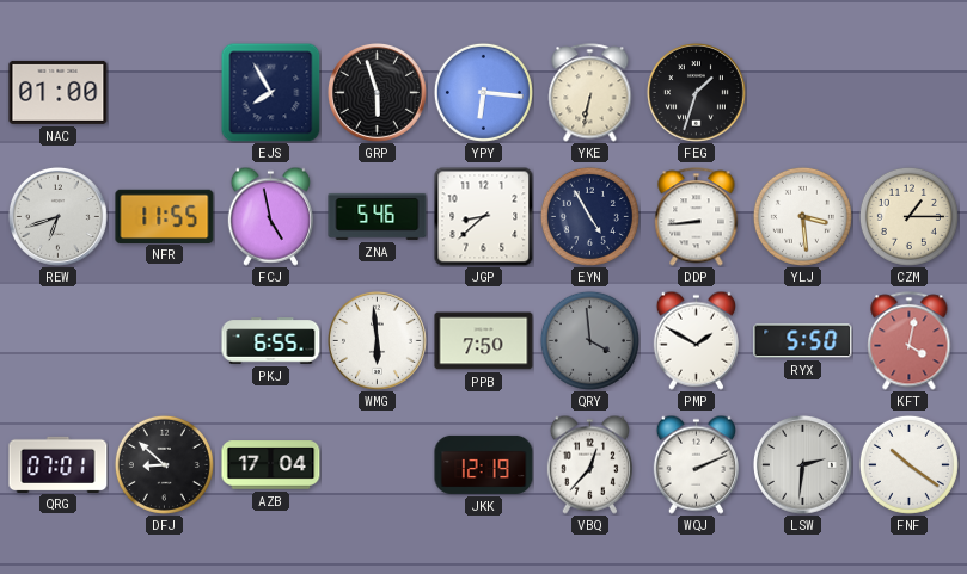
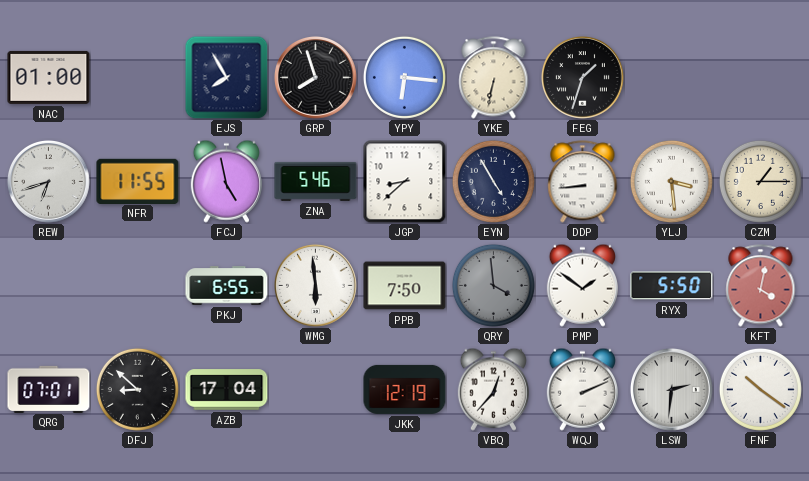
GRP: 5:57 -> 7:57 (315, 77)
PMP: 1:50 -> 1:51 (582, 285)
